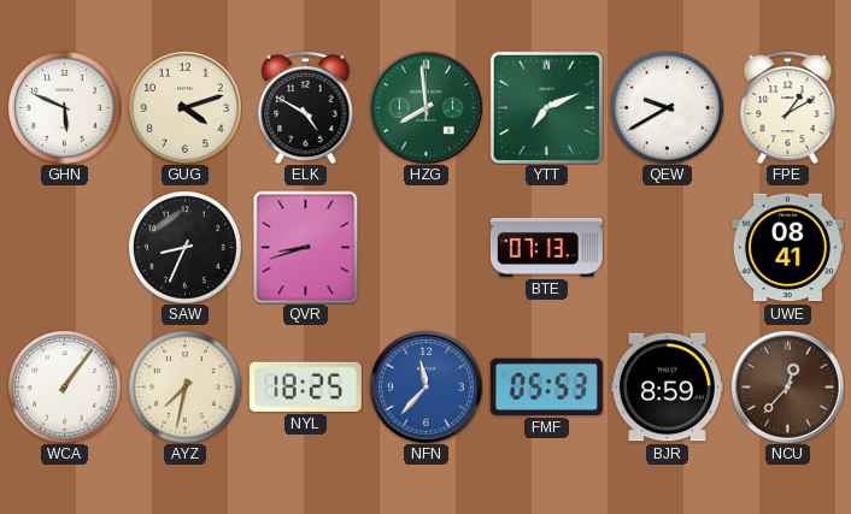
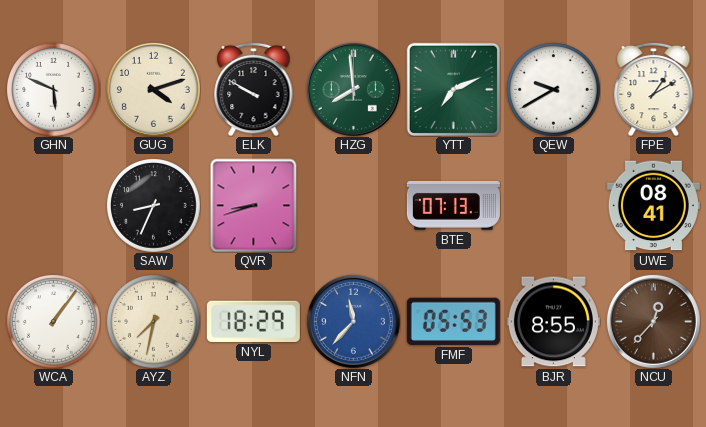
ELK: 4:50 -> 9:50 (254, 89)
NYL: 18:25 -> 18:29 (253, 321)
BJR: 8:59 -> 8:55 (553, 322)
